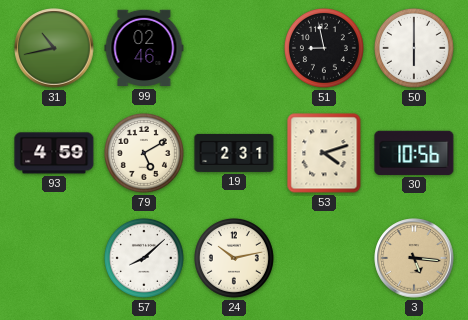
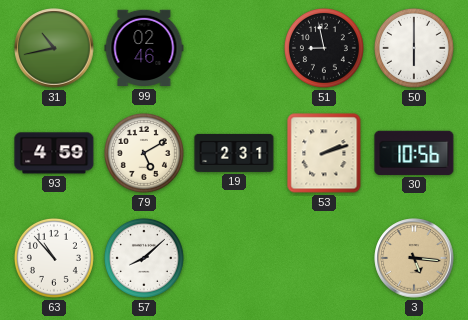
53: 4:12 -> 2:12 (324, 153)
63: none -> 10:53 (54, 258)
24: 10:13 -> none (234, 258)
